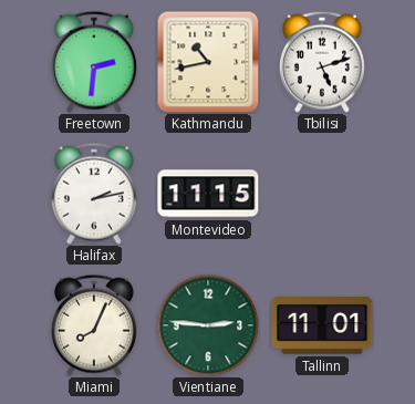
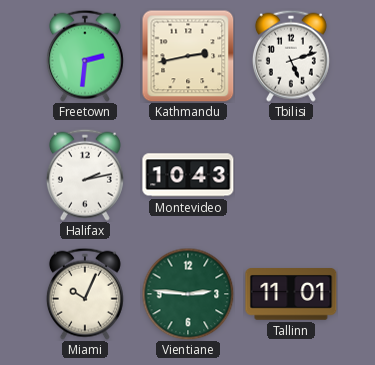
Kathmandu: 10:43 -> 2:43 (188, 56)
Montevideo: 11:15 -> 10:43 (188, 175)
Miami: 8:04 -> 10:04 (85, 294)
